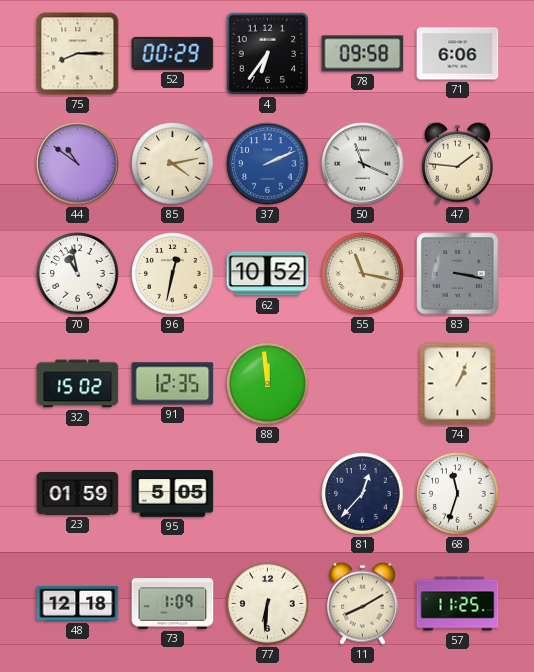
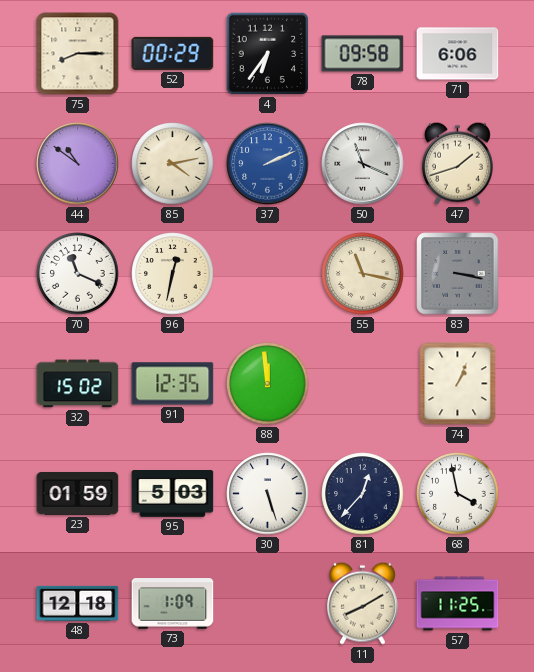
47: 1:46 -> 1:42 (457, 163)
70: 10:58 -> 11:19 (78, 274)
62: 10:52 -> none (268, 274)
95: 5:05 -> 5:03 (173, 494)
30: none -> 5:27 (268, 494)
68: 11:33 -> 3:58 (458, 494)
77: 6:31 -> none (268, 604)
